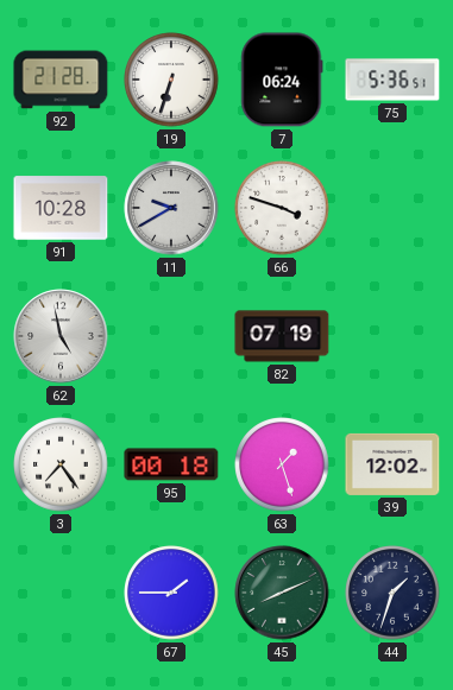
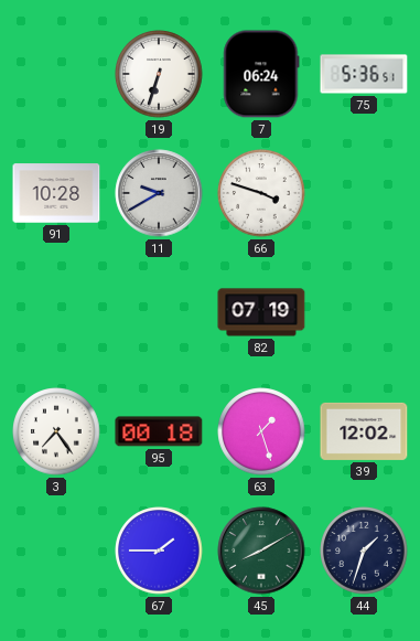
92: 21:28 -> none (61, 80)
62: 4:58 -> none (61, 336)
45: 8:11 -> 8:10 (261, 551)
